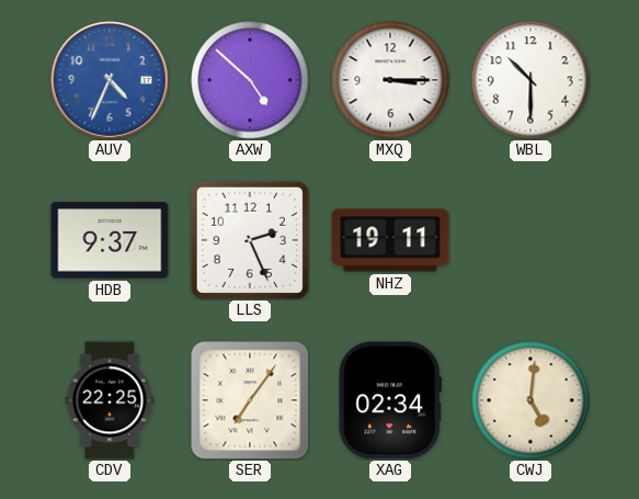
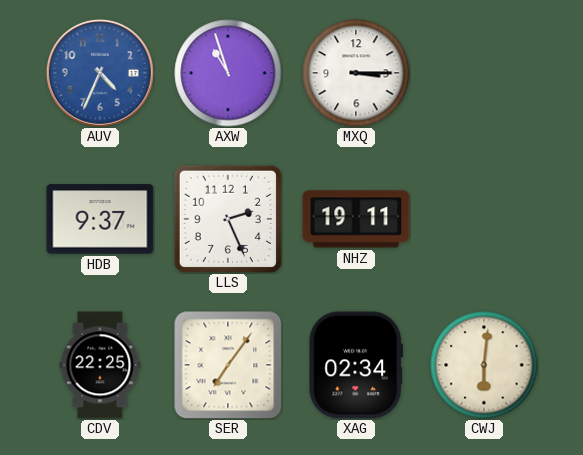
AXW: 4:52 -> 10:57 (228, 73)
WBL: 10:30 -> none (530, 80)
CWJ: 5:01 -> 6:01 (484, 365)
